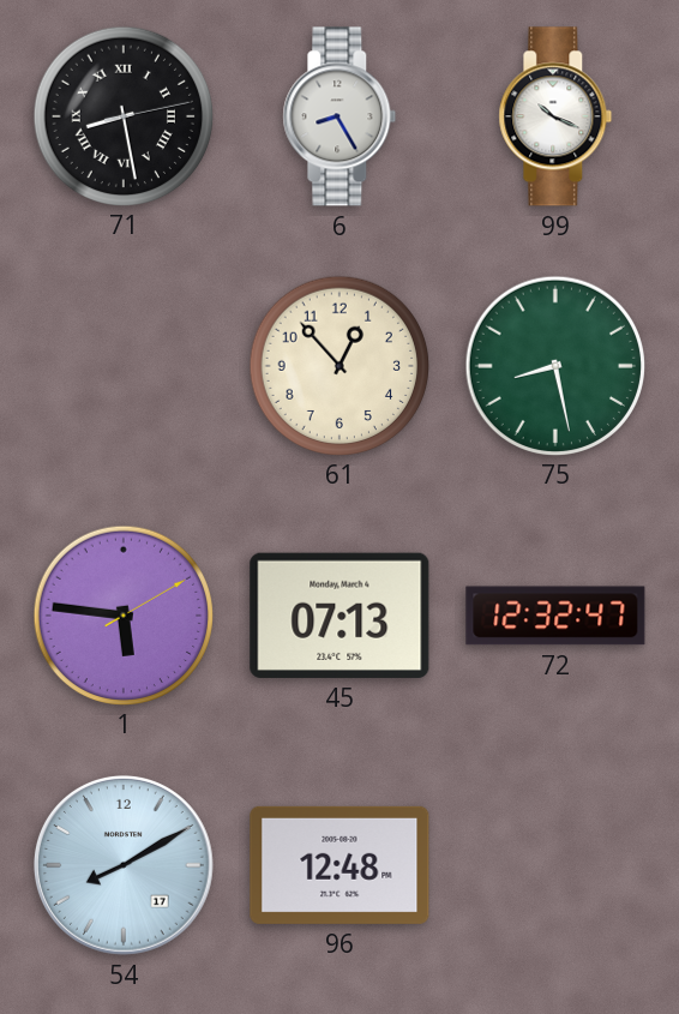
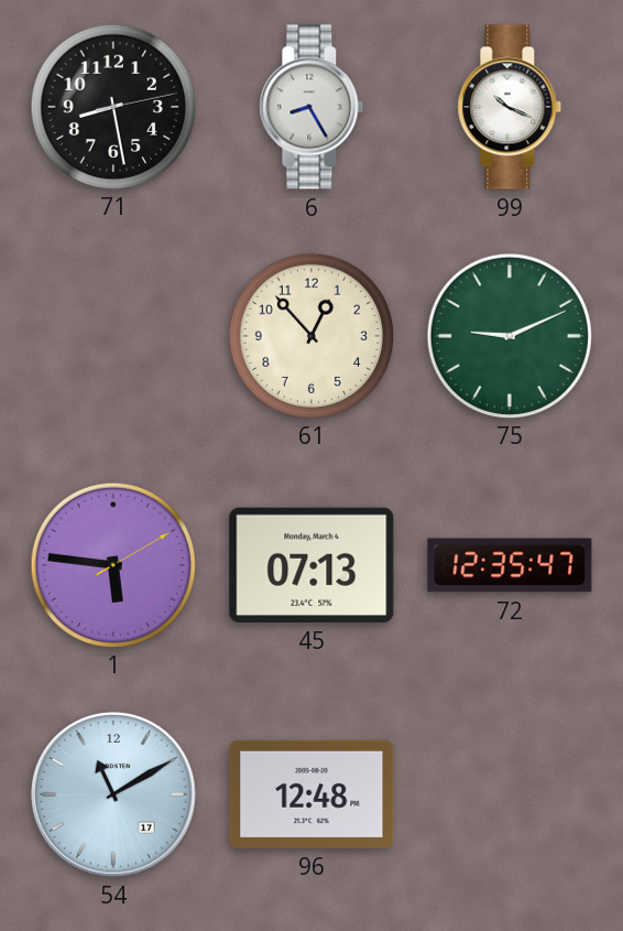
71 numerals: Roman -> Arabic (112, 106)
75: 8:28 -> 9:11 (509, 335)
72: 12:32 -> 12:35 (510, 565)
54: 8:10 -> 11:10 (113, 794)
